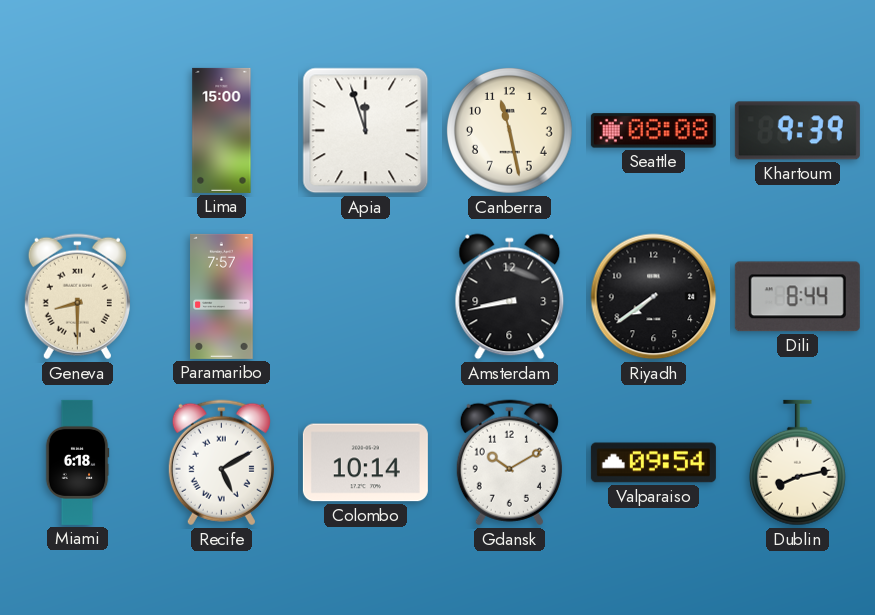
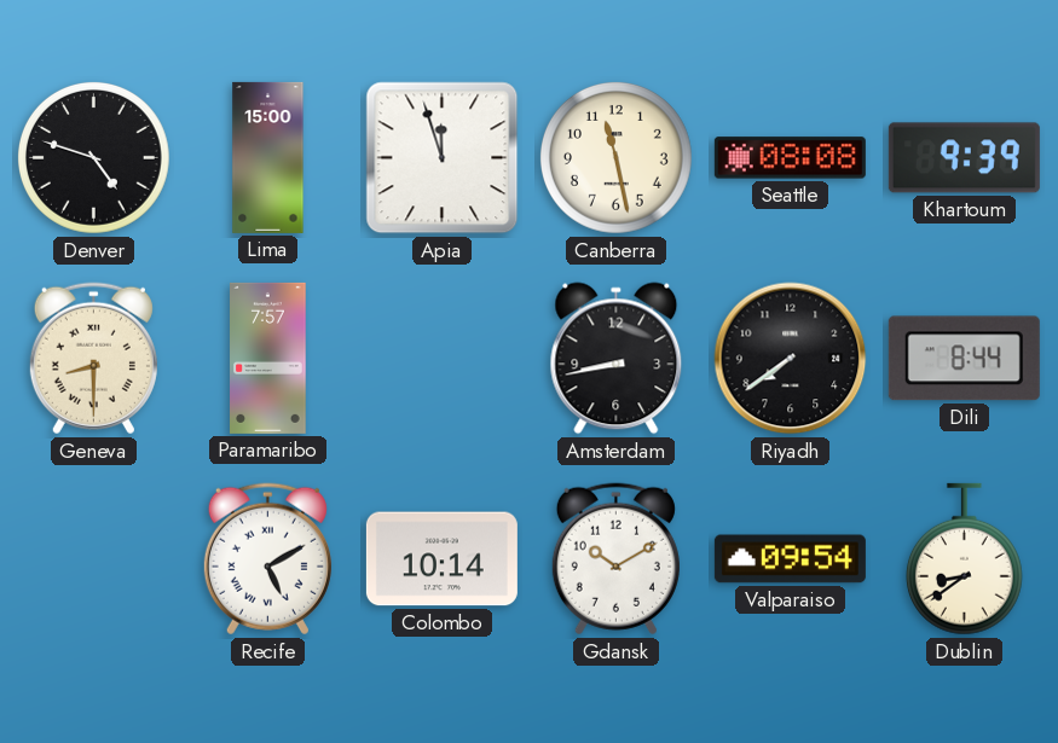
Denver: none -> 4:48 (94, 158)
Miami: 6:18 -> none (77, 462)
Dublin: 8:13 -> 8:39 (964, 559)
